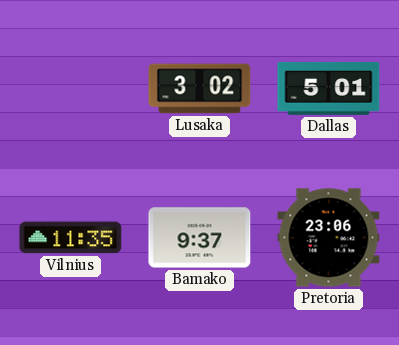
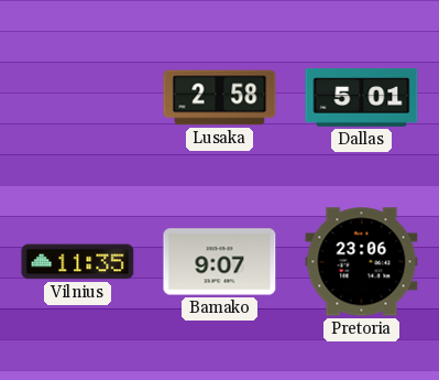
Lusaka: 3:02 -> 2:58 (220, 98)
Bamako: 9:37 -> 9:07 (220, 262)
